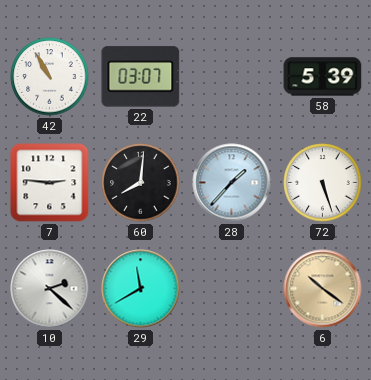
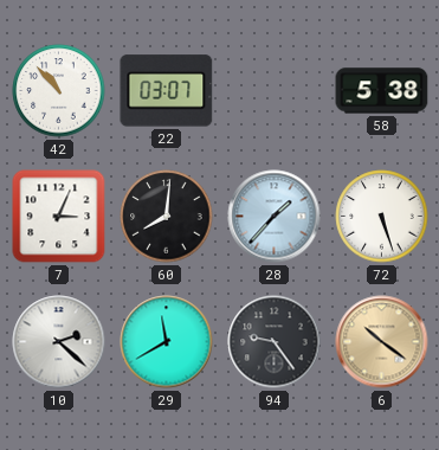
42: 10:55 -> 10:53 (59, 91)
58: 5:39 -> 5:38 (382, 91)
7: 2:46 -> 3:04 (59, 217)
94: none -> 9:24 (275, 342)
